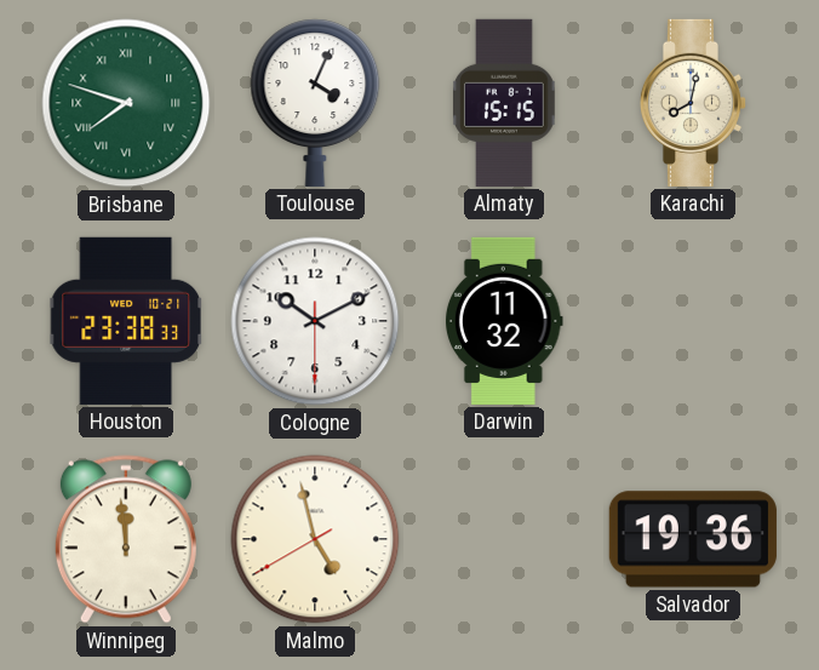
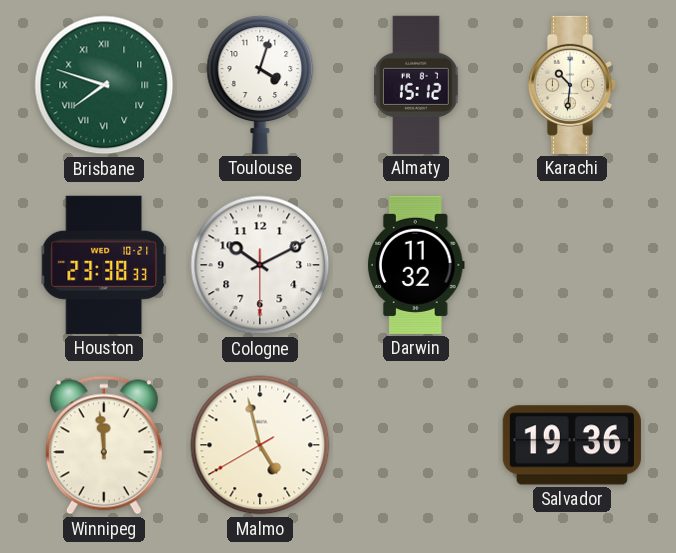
Toulouse: 4:04 -> 4:03 (260, 85)
Almaty: 15:15 -> 15:12 (417, 85)
Karachi: 8:02 -> 10:31 (572, 85)
